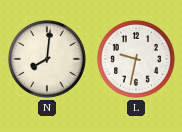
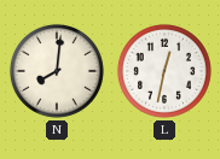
L: 9:32 -> 12:32 (164, 71)
